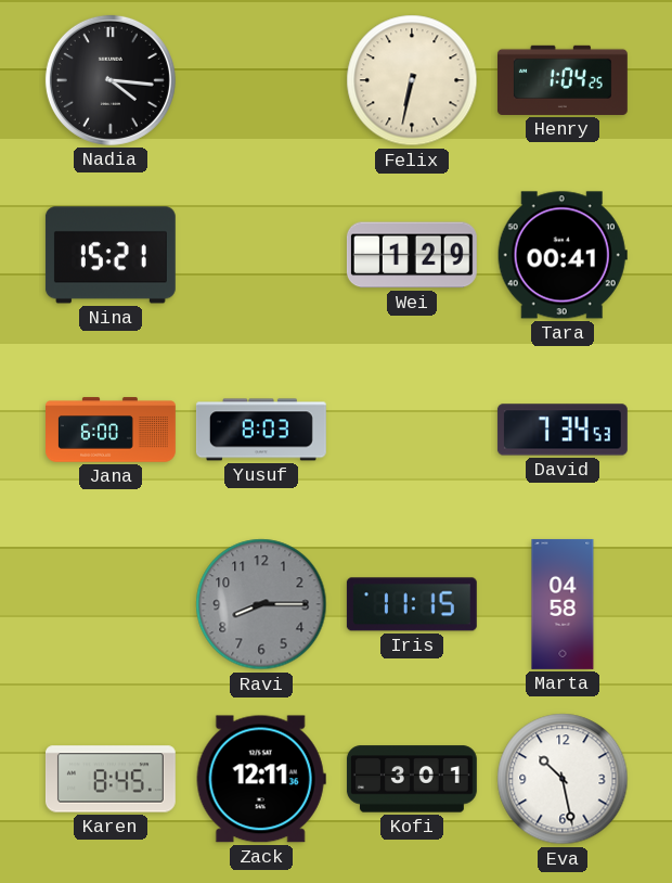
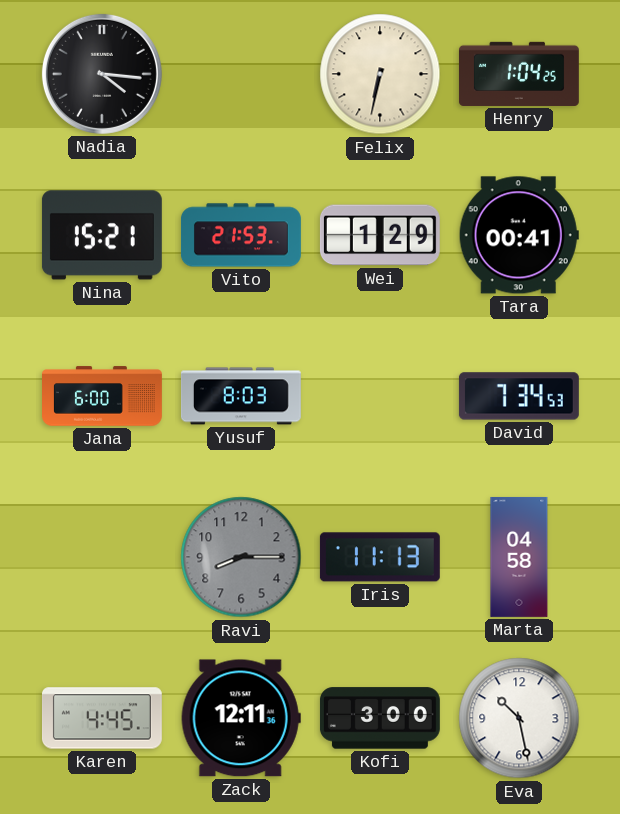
Vito: none -> 21:53 (241, 235)
Iris: 11:15 -> 11:13 (380, 557)
Karen: 8:45 -> 4:45 (102, 718)
Kofi: 3:01 -> 3:00 (380, 718)
